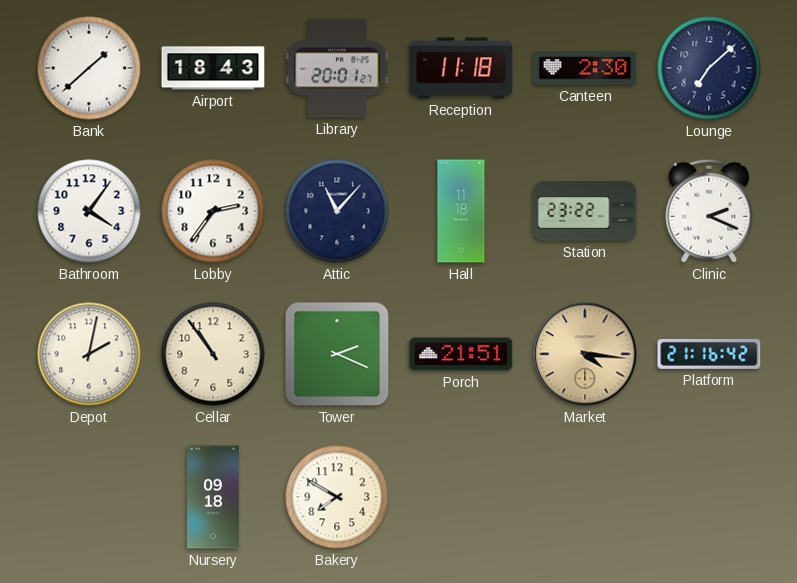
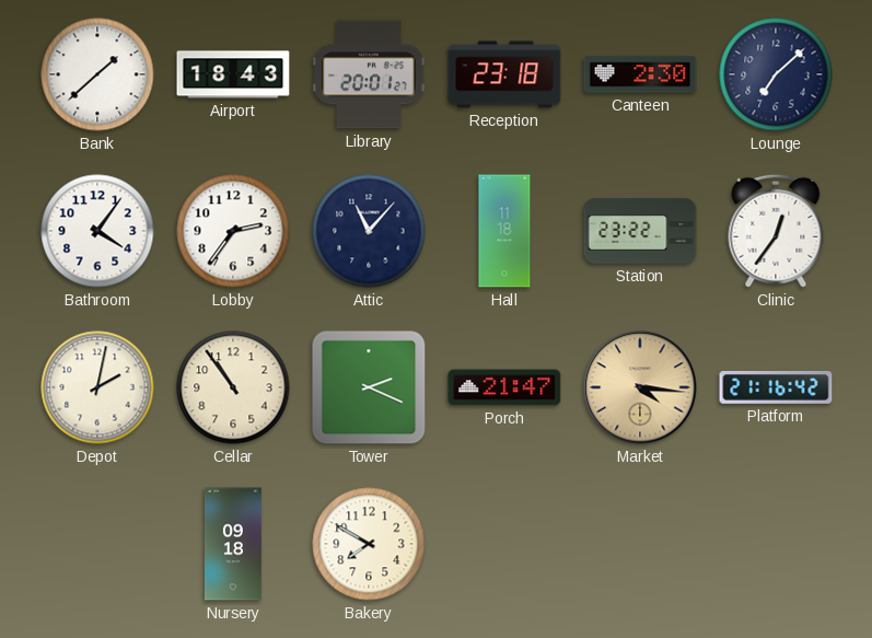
Reception: 11:18 -> 23:18 (504, 74)
Clinic: 2:19 -> 12:36 (776, 231)
Porch: 21:51 -> 21:47 (504, 387)
